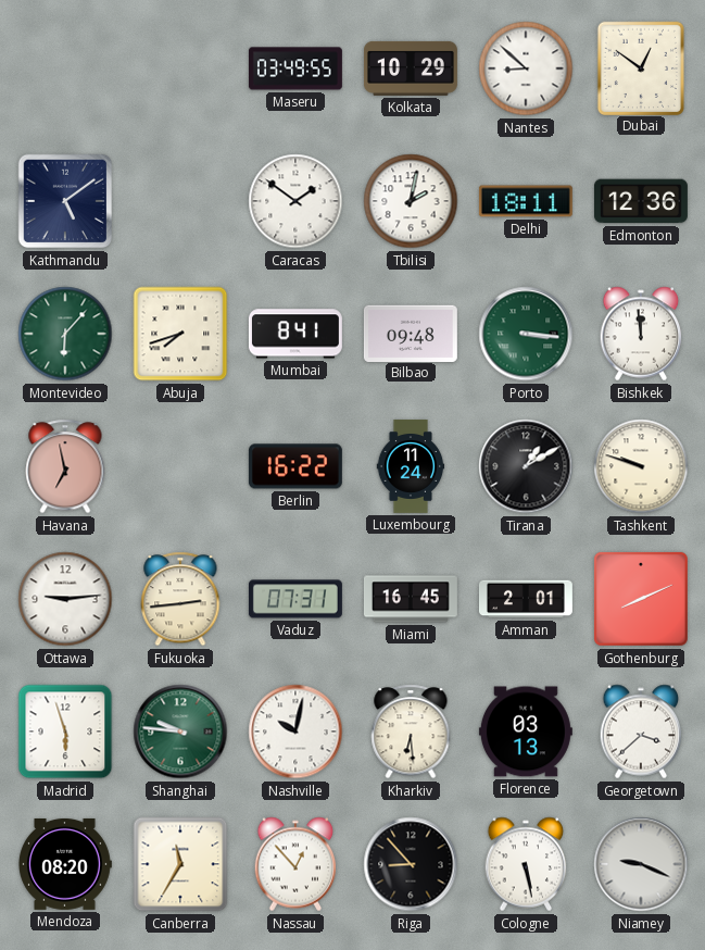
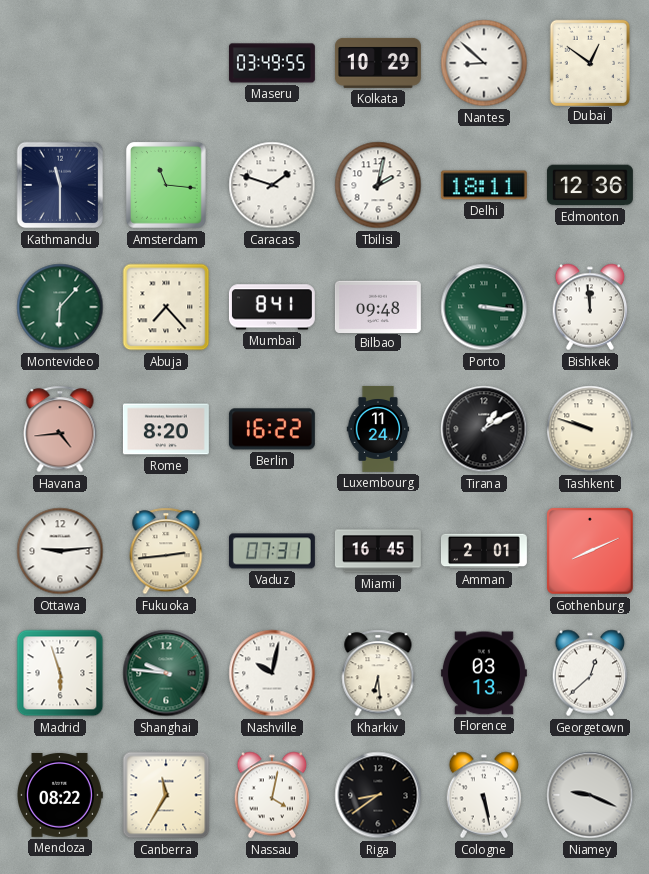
Kathmandu: 5:09 -> 11:30 (60, 185)
Amsterdam: none -> 11:16 (166, 185)
Caracas: 1:51 -> 1:48 (272, 185)
Abuja: 7:42 -> 7:23 (166, 307)
Havana: 6:58 -> 4:44 (60, 429)
Rome: none -> 8:20 (166, 429)
Georgetown: 3:38 -> 12:38 (590, 673)
Mendoza: 08:20 -> 08:22 (60, 795)
Nassau: 12:53 -> 4:02 (272, 795)
Riga: 8:53 -> 8:39 (378, 795)
